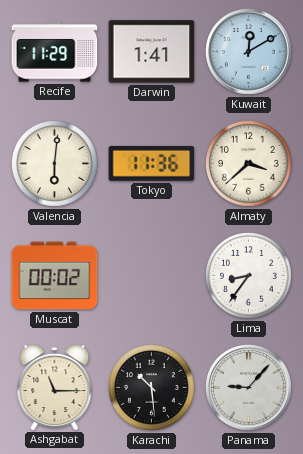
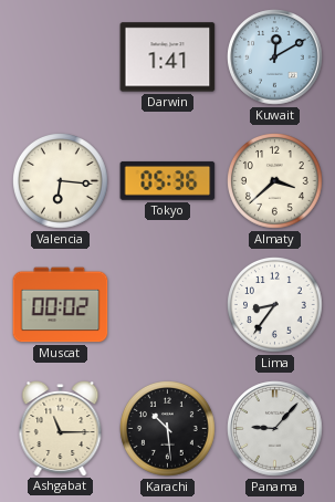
Recife: 11:29 -> none (55, 52)
Valencia: 6:01 -> 6:16 (61, 181)
Tokyo: 11:36 -> 05:36 (168, 180)
